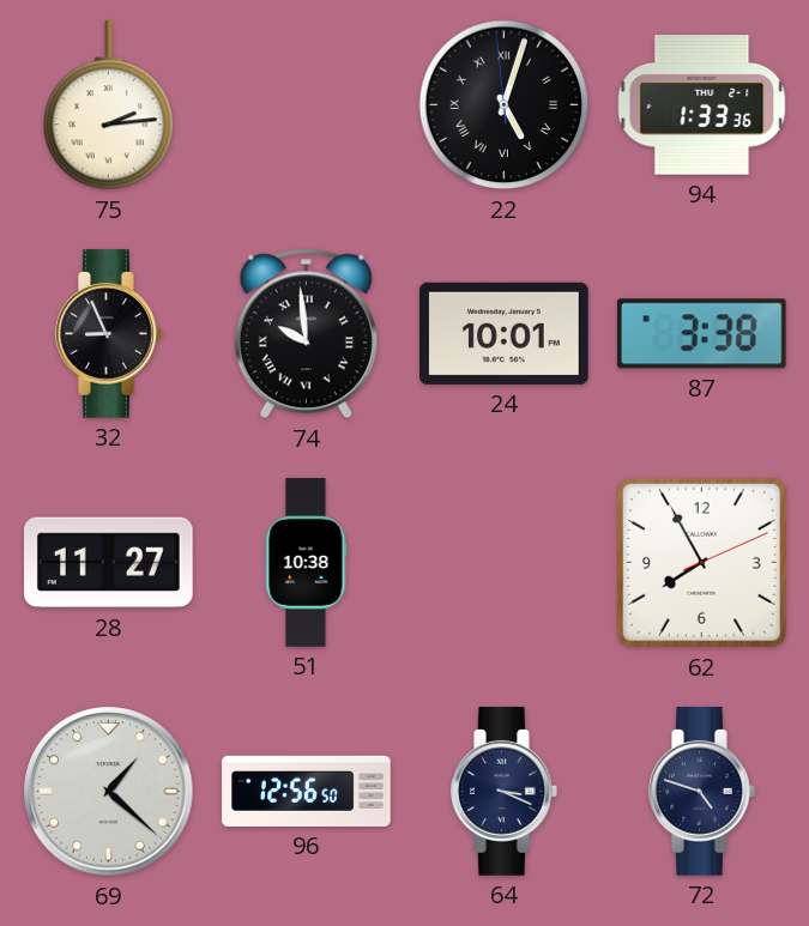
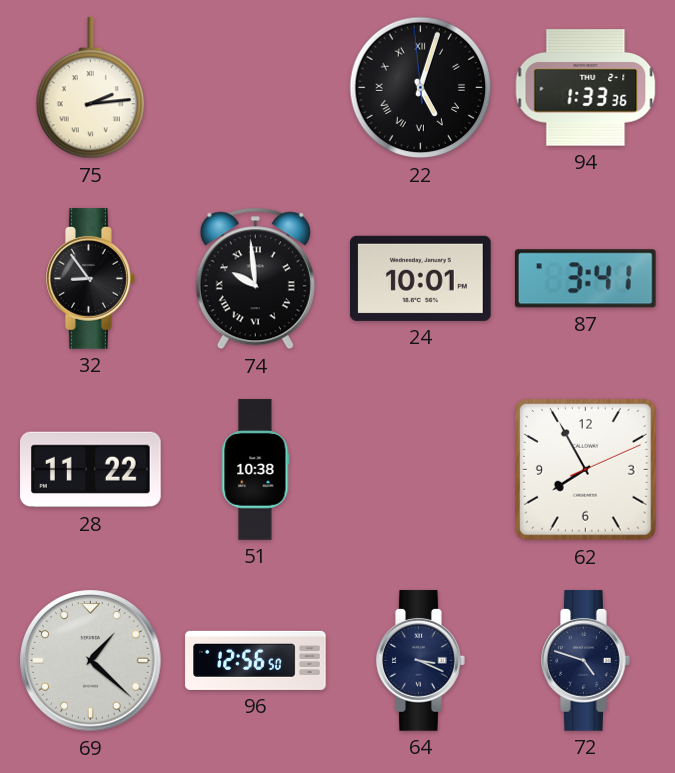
32: 8:56 -> 8:54 (91, 279)
87: 3:38 -> 3:41 (585, 279)
28: 11:27 -> 11:22 (91, 470)
